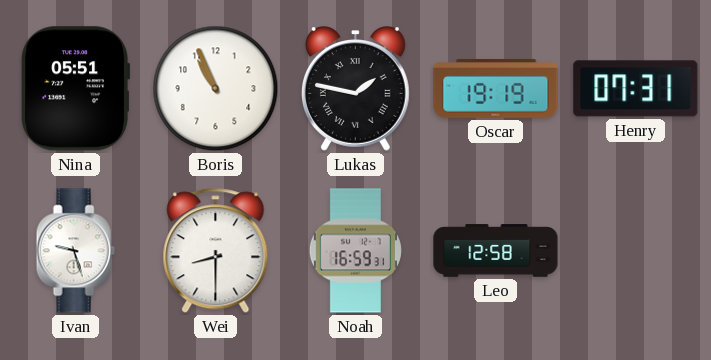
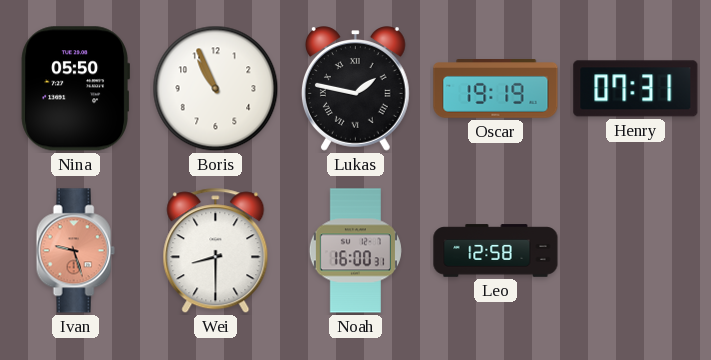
Nina: 05:51 -> 05:50 (75, 89)
Ivan dial: white -> salmon (75, 251)
Noah: 16:59 -> 16:00 (355, 251)
